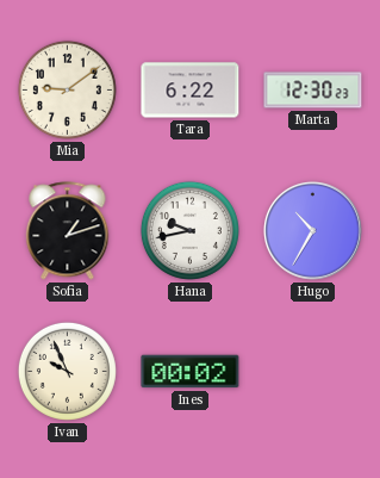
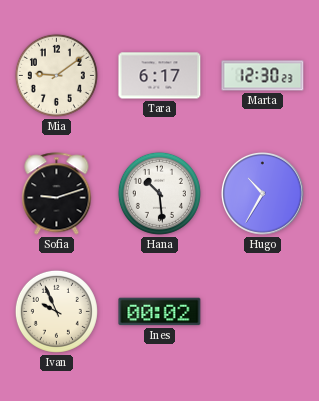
Tara: 6:22 -> 6:17 (160, 76)
Sofia: 1:12 -> 9:12 (57, 194)
Hana: 9:43 -> 10:29 (159, 193)
